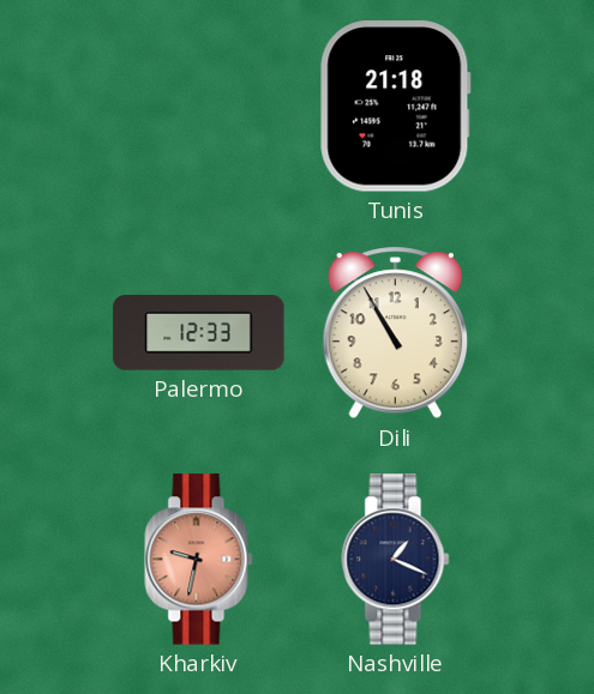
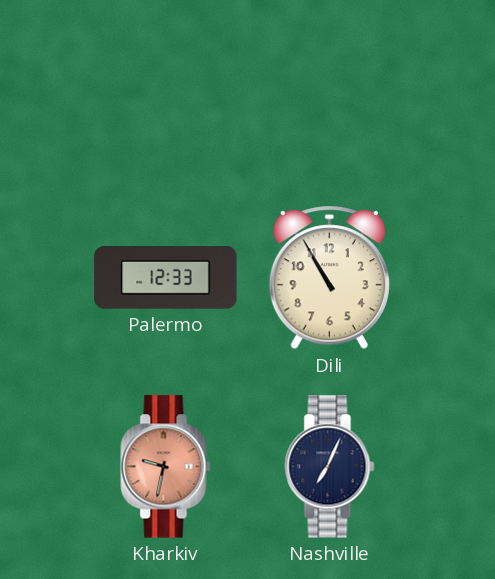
Tunis: 21:18 -> none (395, 107)
Nashville: 1:19 -> 7:04 (330, 467)
